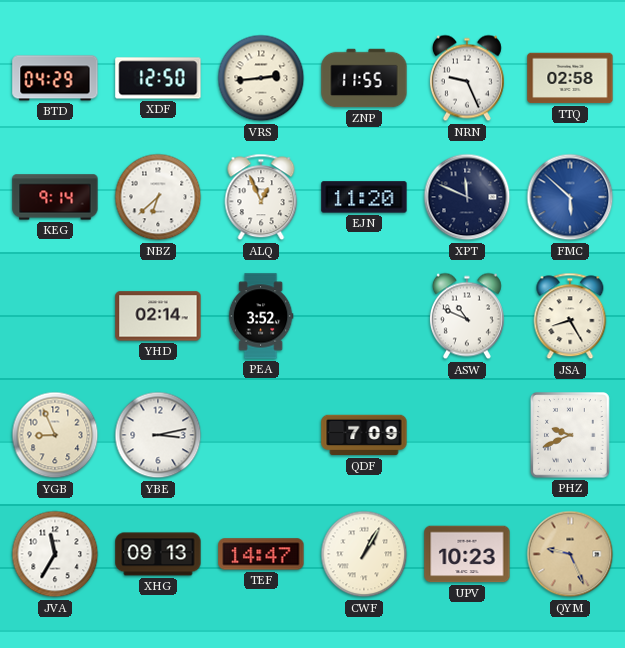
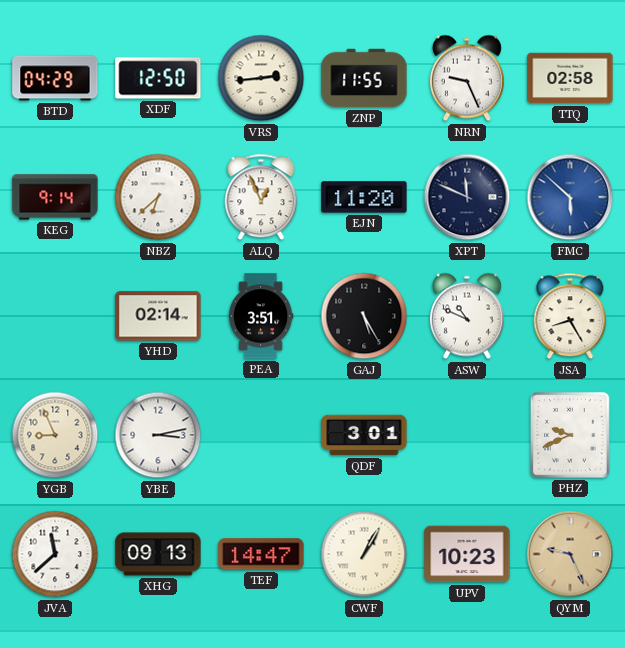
PEA: 3:52 -> 3:51 (261, 316)
GAJ: none -> 5:25 (364, 316)
QDF: 7:09 -> 3:01 (364, 435)
JVA: 11:35 -> 11:38 (55, 554)
